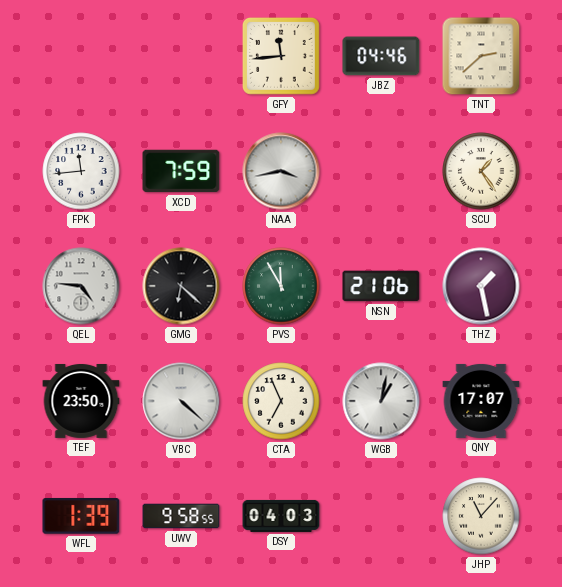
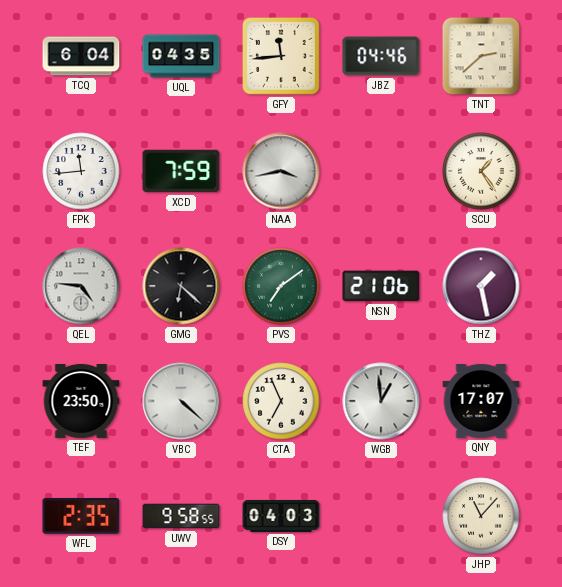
TCQ: none -> 6:04 (81, 56)
UQL: none -> 04:35 (181, 56)
PVS: 11:55 -> 7:09 (281, 286)
WGB: 1:02 -> 12:59 (381, 401)
WFL: 1:39 -> 2:35 (81, 516)
